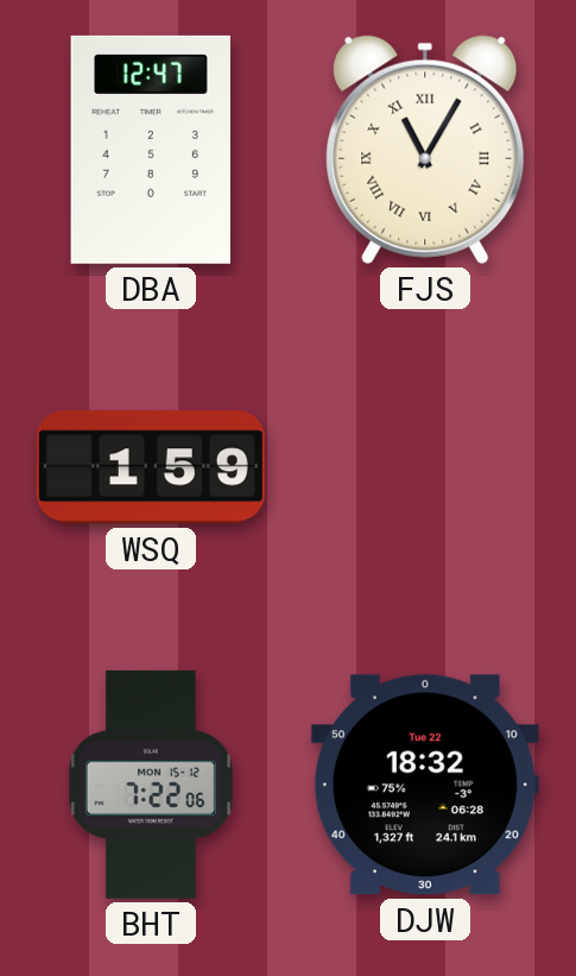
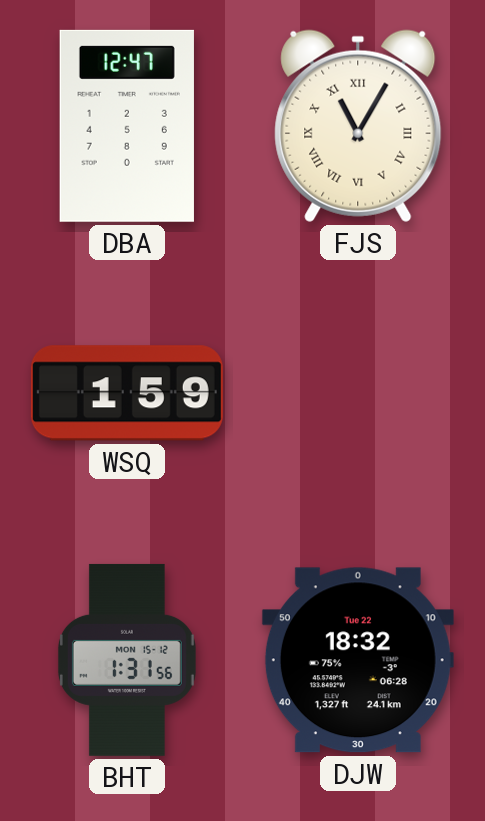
BHT: 7:22 -> 1:31 (127, 660)
